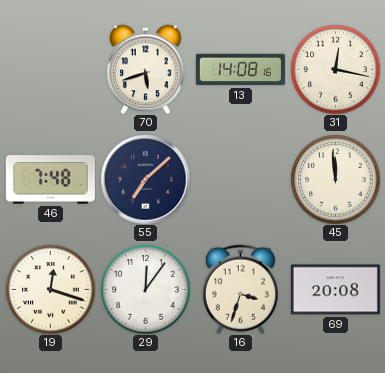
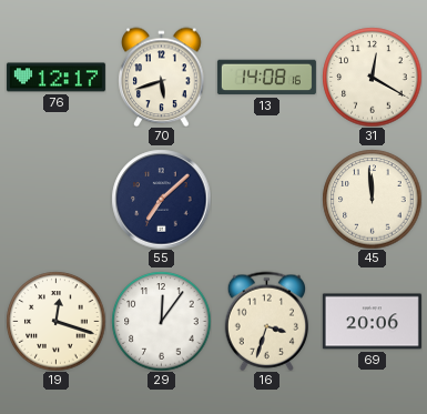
76: none -> 12:17 (55, 78)
31: 12:17 -> 12:20 (372, 77)
46: 7:48 -> none (50, 180)
69: 20:08 -> 20:06 (372, 322)
